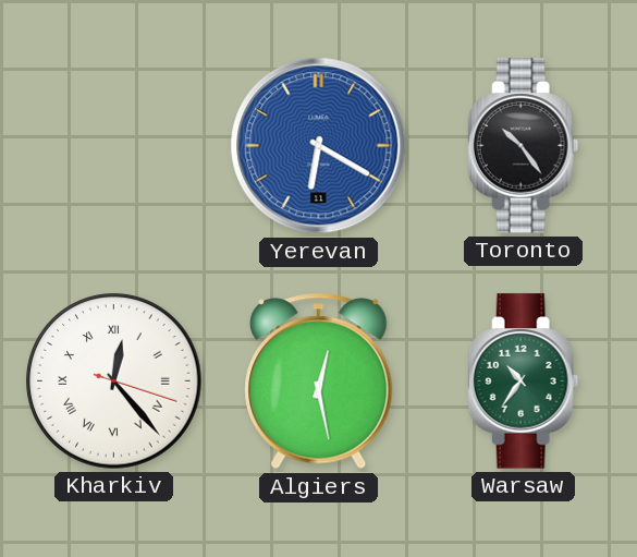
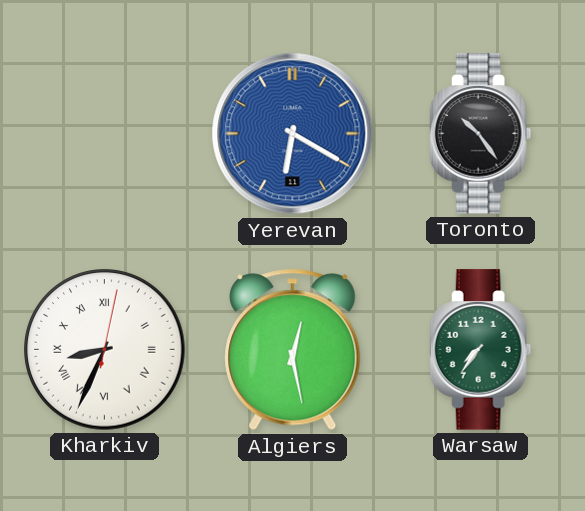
Kharkiv: 12:23 -> 8:34 (105, 350)
Warsaw: 10:36 -> 7:36 (481, 350)
